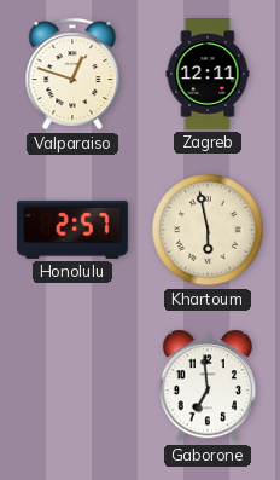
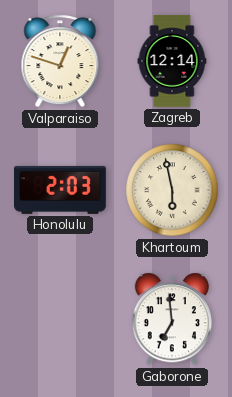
Zagreb: 12:11 -> 12:14 (172, 61)
Honolulu: 2:57 -> 2:03 (61, 190)
